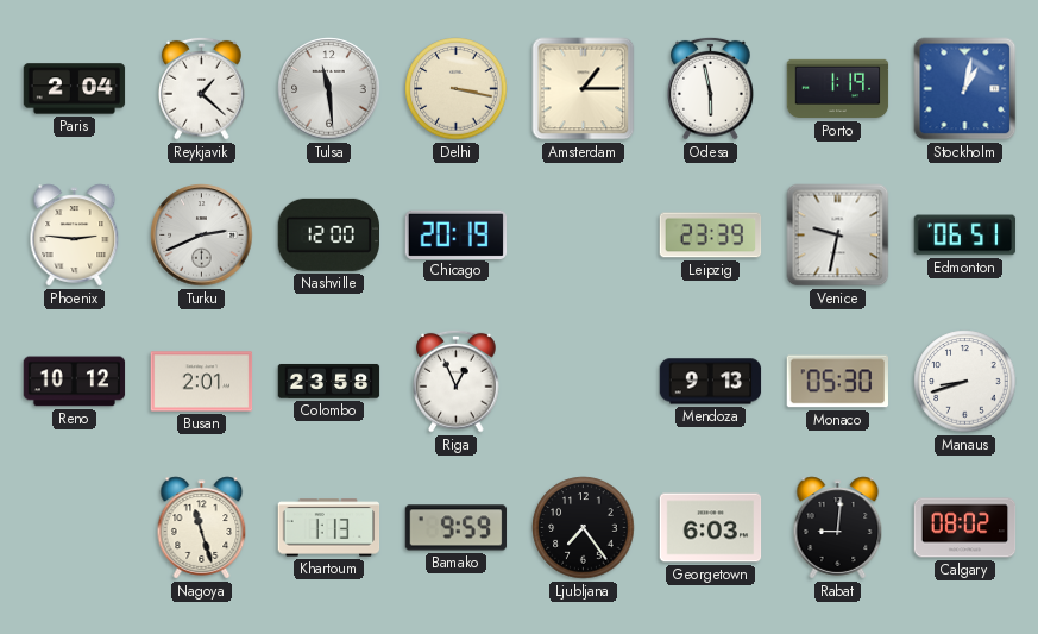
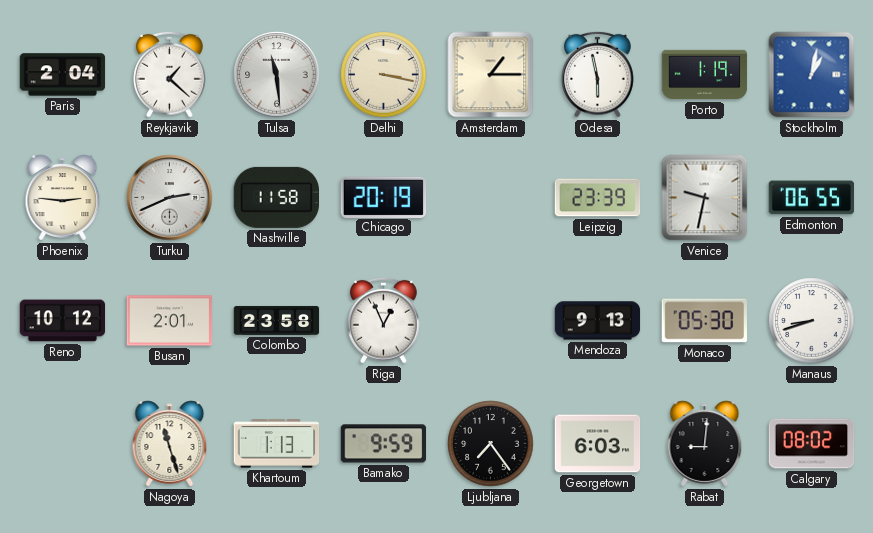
Nashville: 12:00 -> 11:58 (276, 197)
Edmonton: 06:51 -> 06:55 (812, 198)
